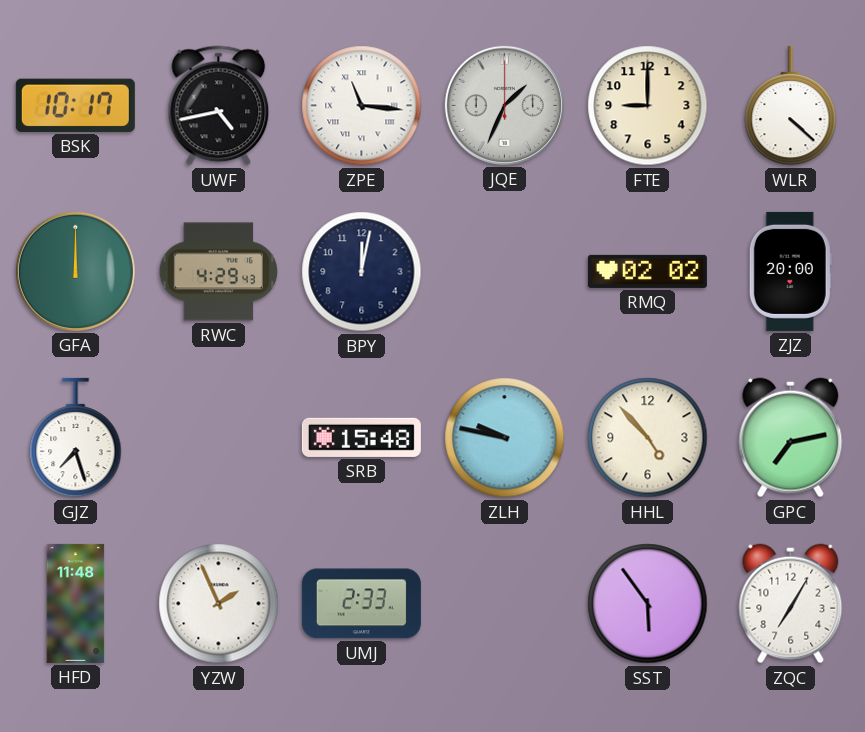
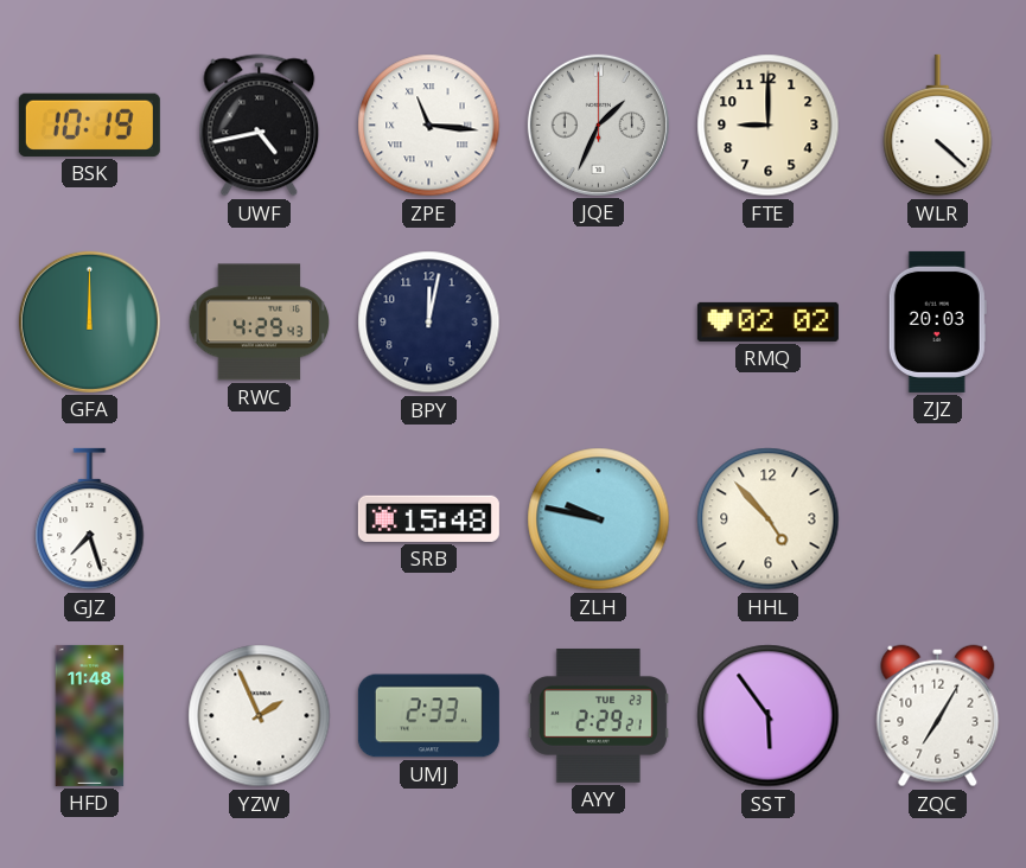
BSK: 10:17 -> 10:19 (89, 125)
ZJZ: 20:00 -> 20:03 (937, 321)
GPC: 7:13 -> none (791, 438)
AYY: none -> 2:29 (598, 715)
